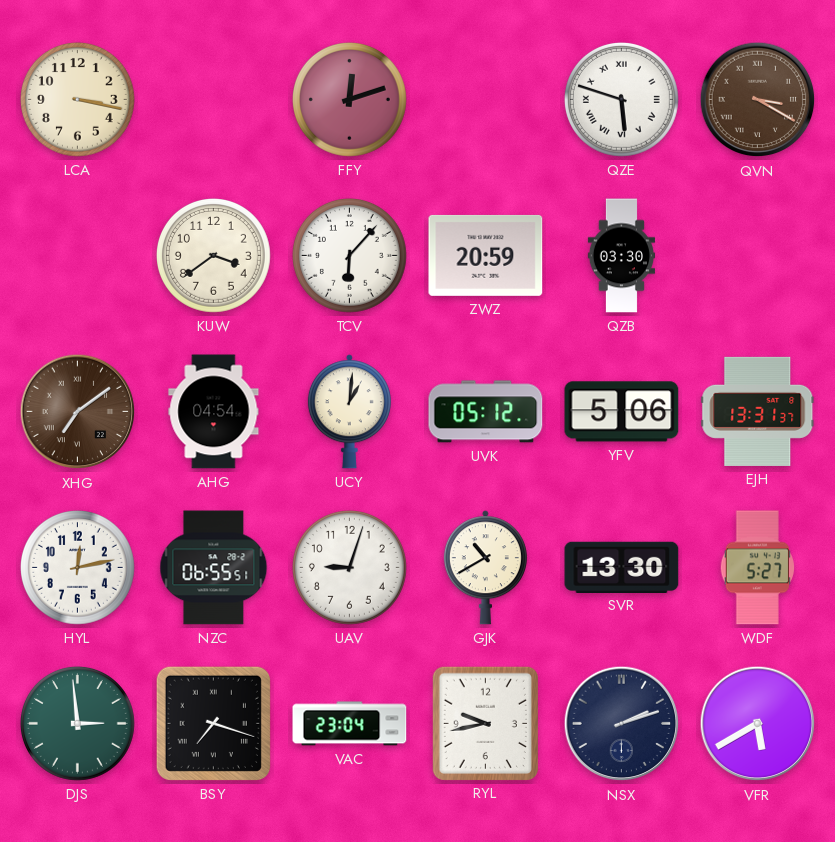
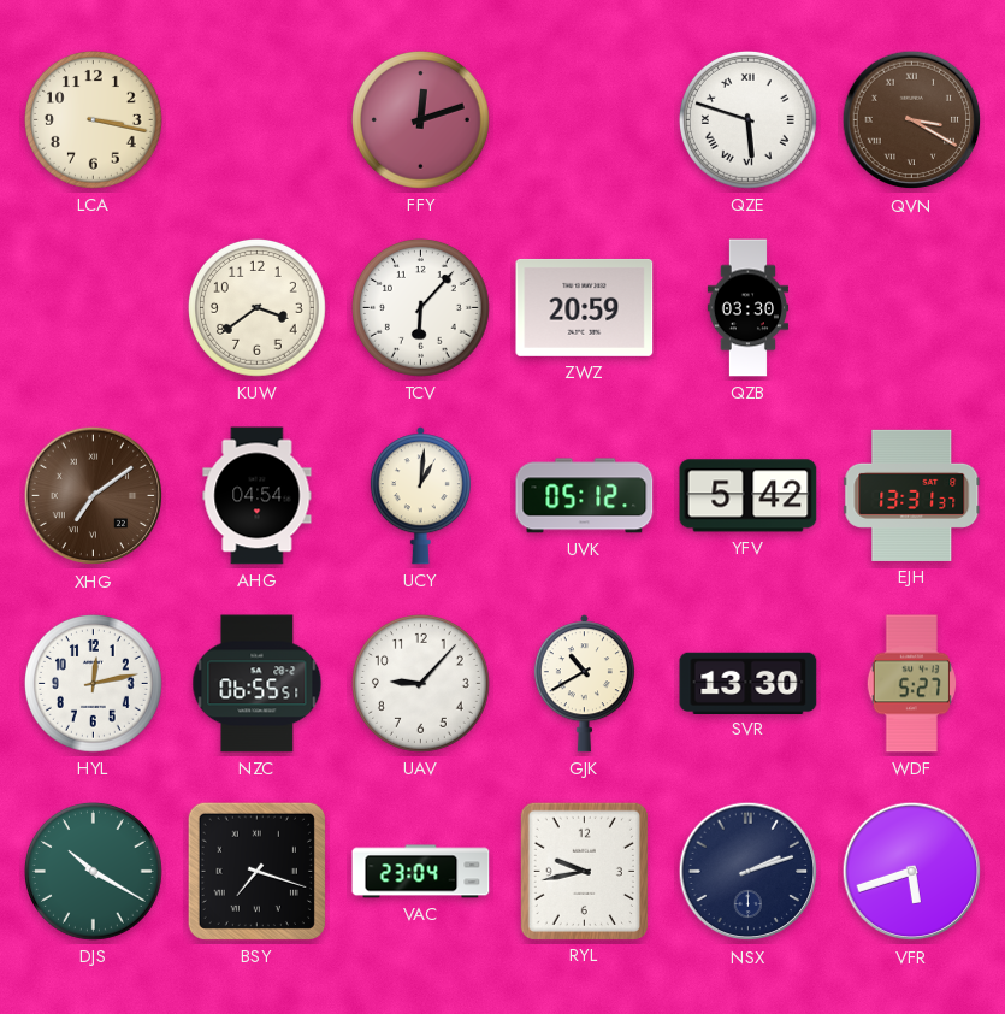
YFV: 5:06 -> 5:42 (749, 496)
UAV: 9:03 -> 9:07 (420, 683)
DJS: 2:59 -> 10:20 (93, 871)
VFR: 5:40 -> 5:42 (912, 872)
